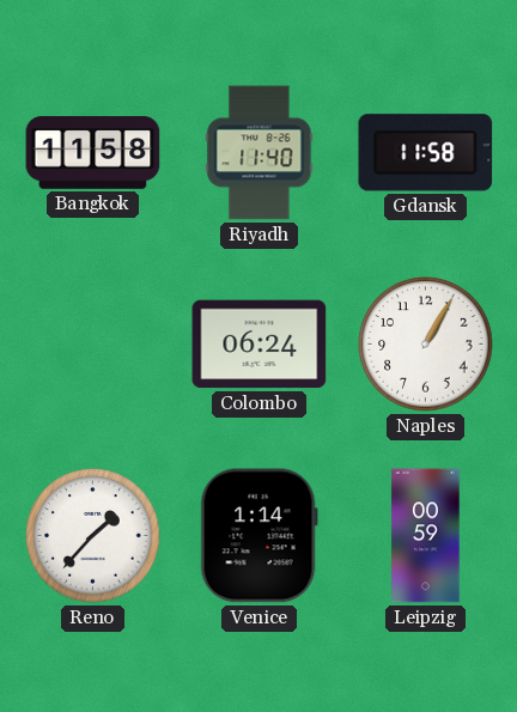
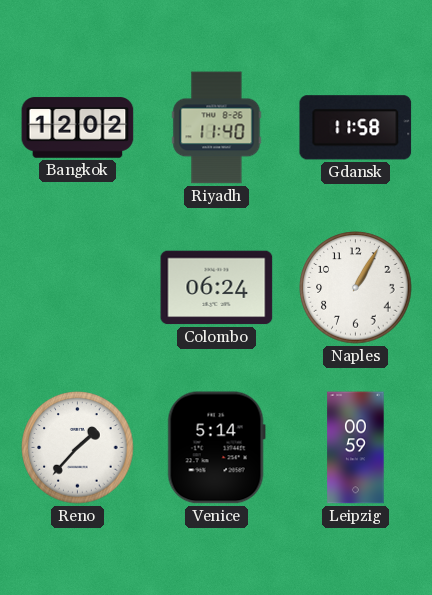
Bangkok: 11:58 -> 12:02 (78, 128)
Venice: 1:14 -> 5:14 (216, 448)
